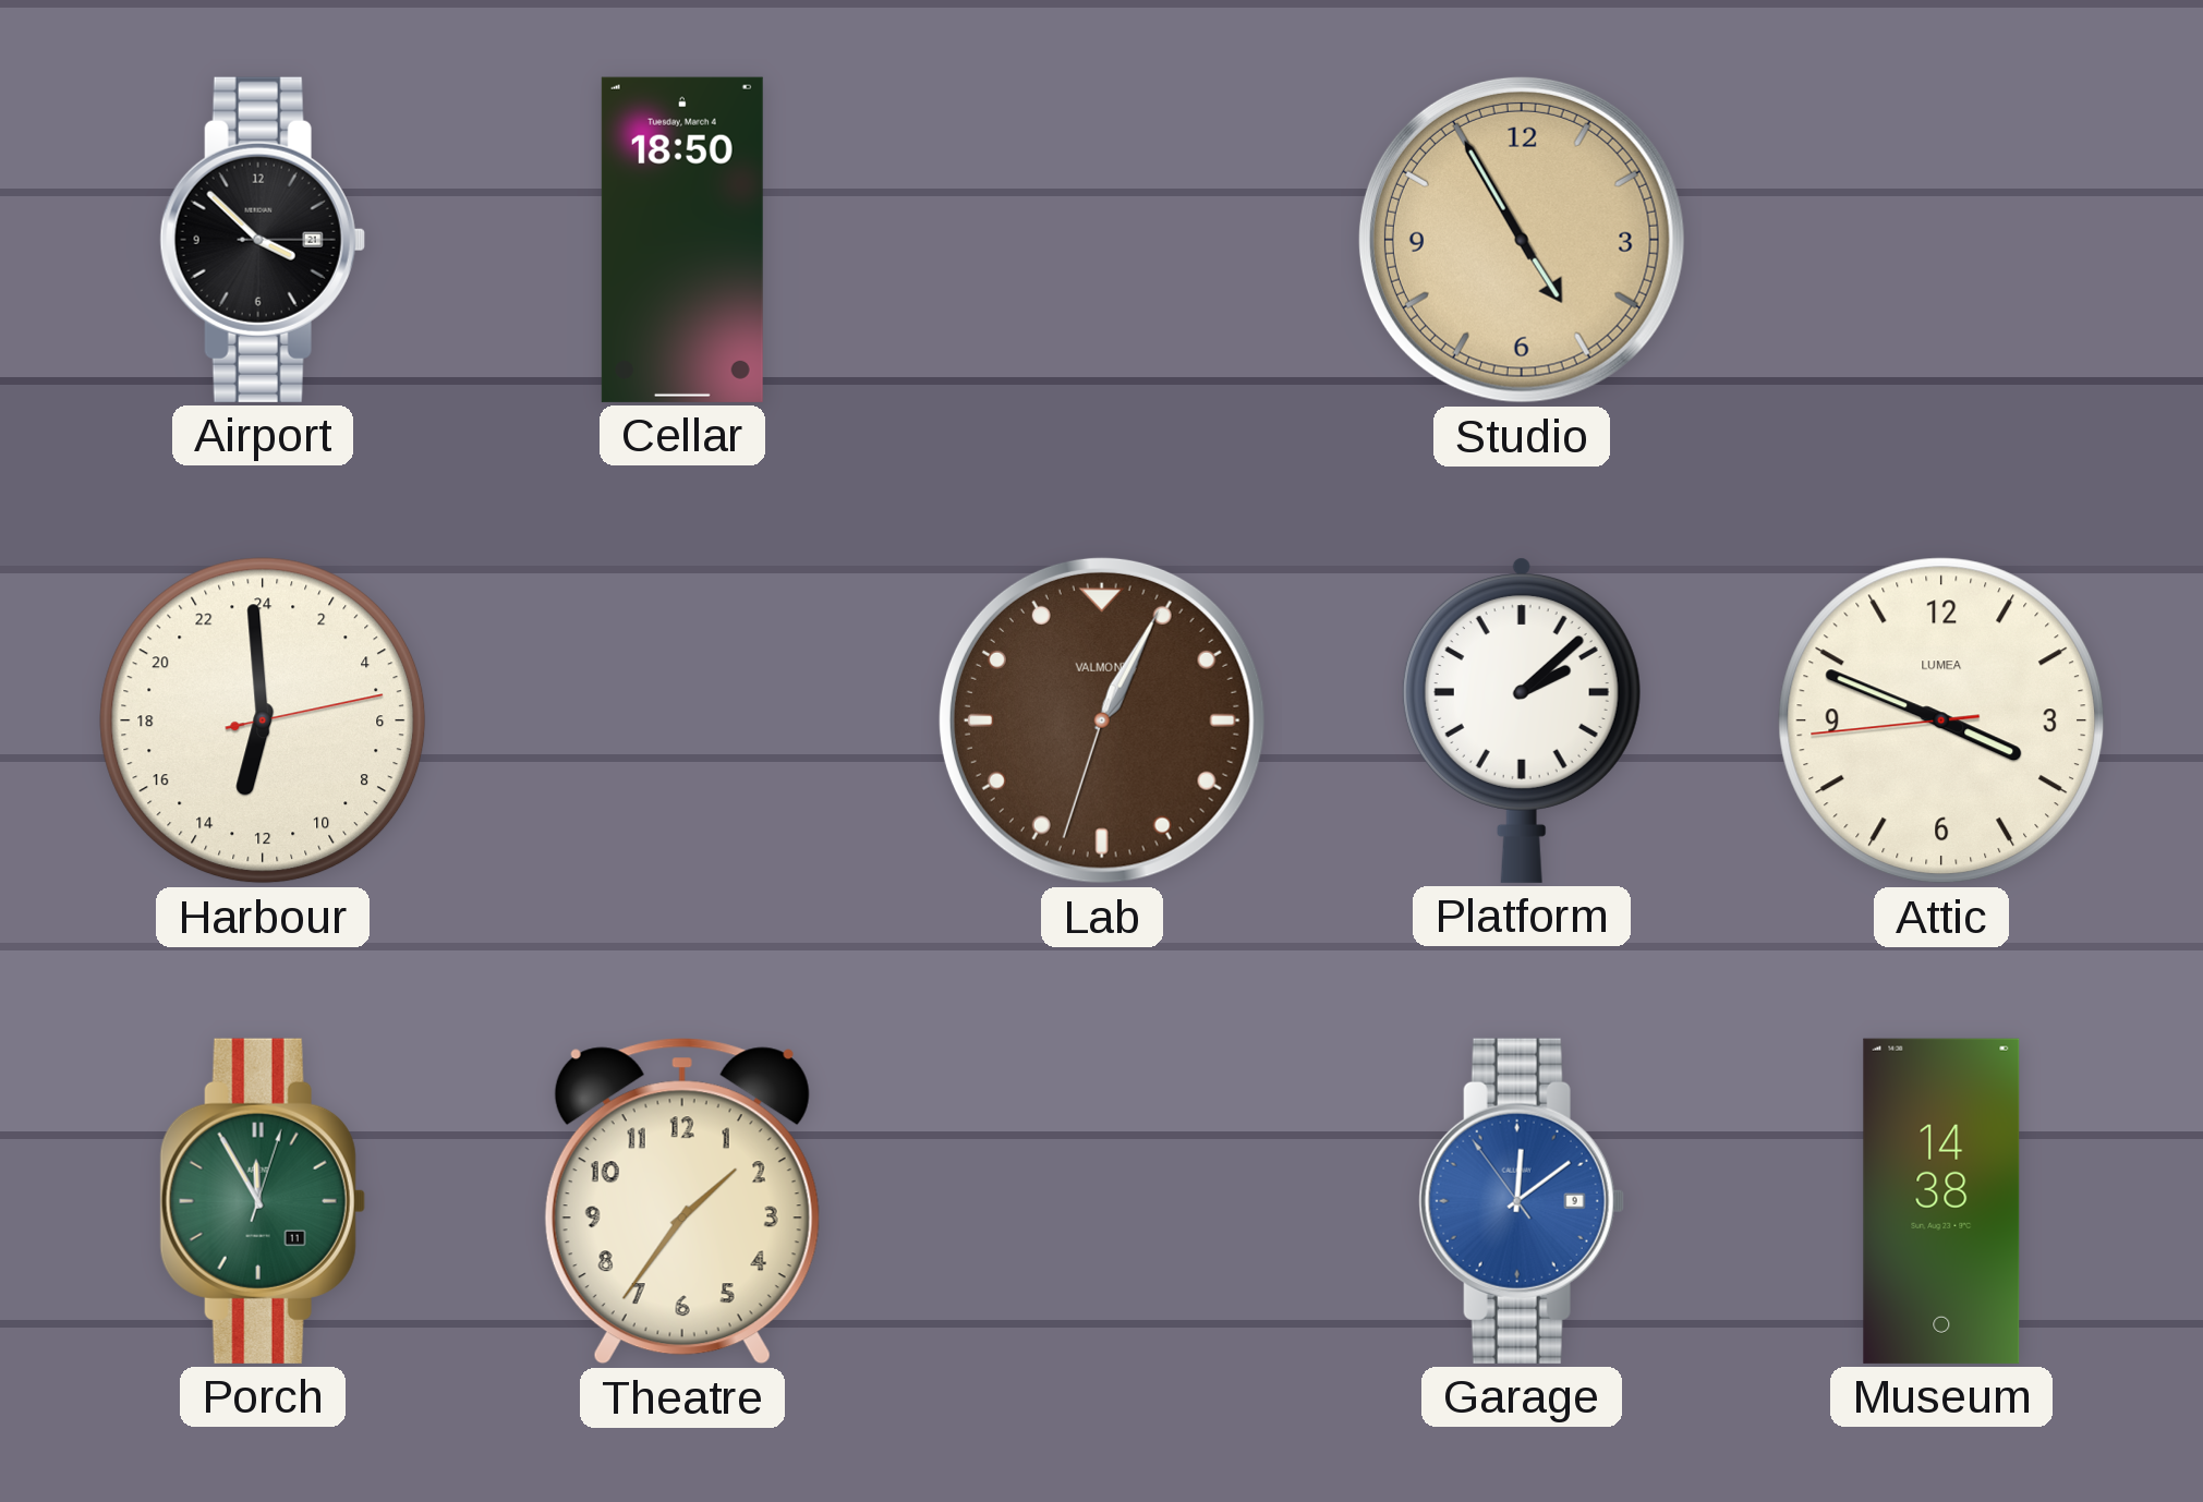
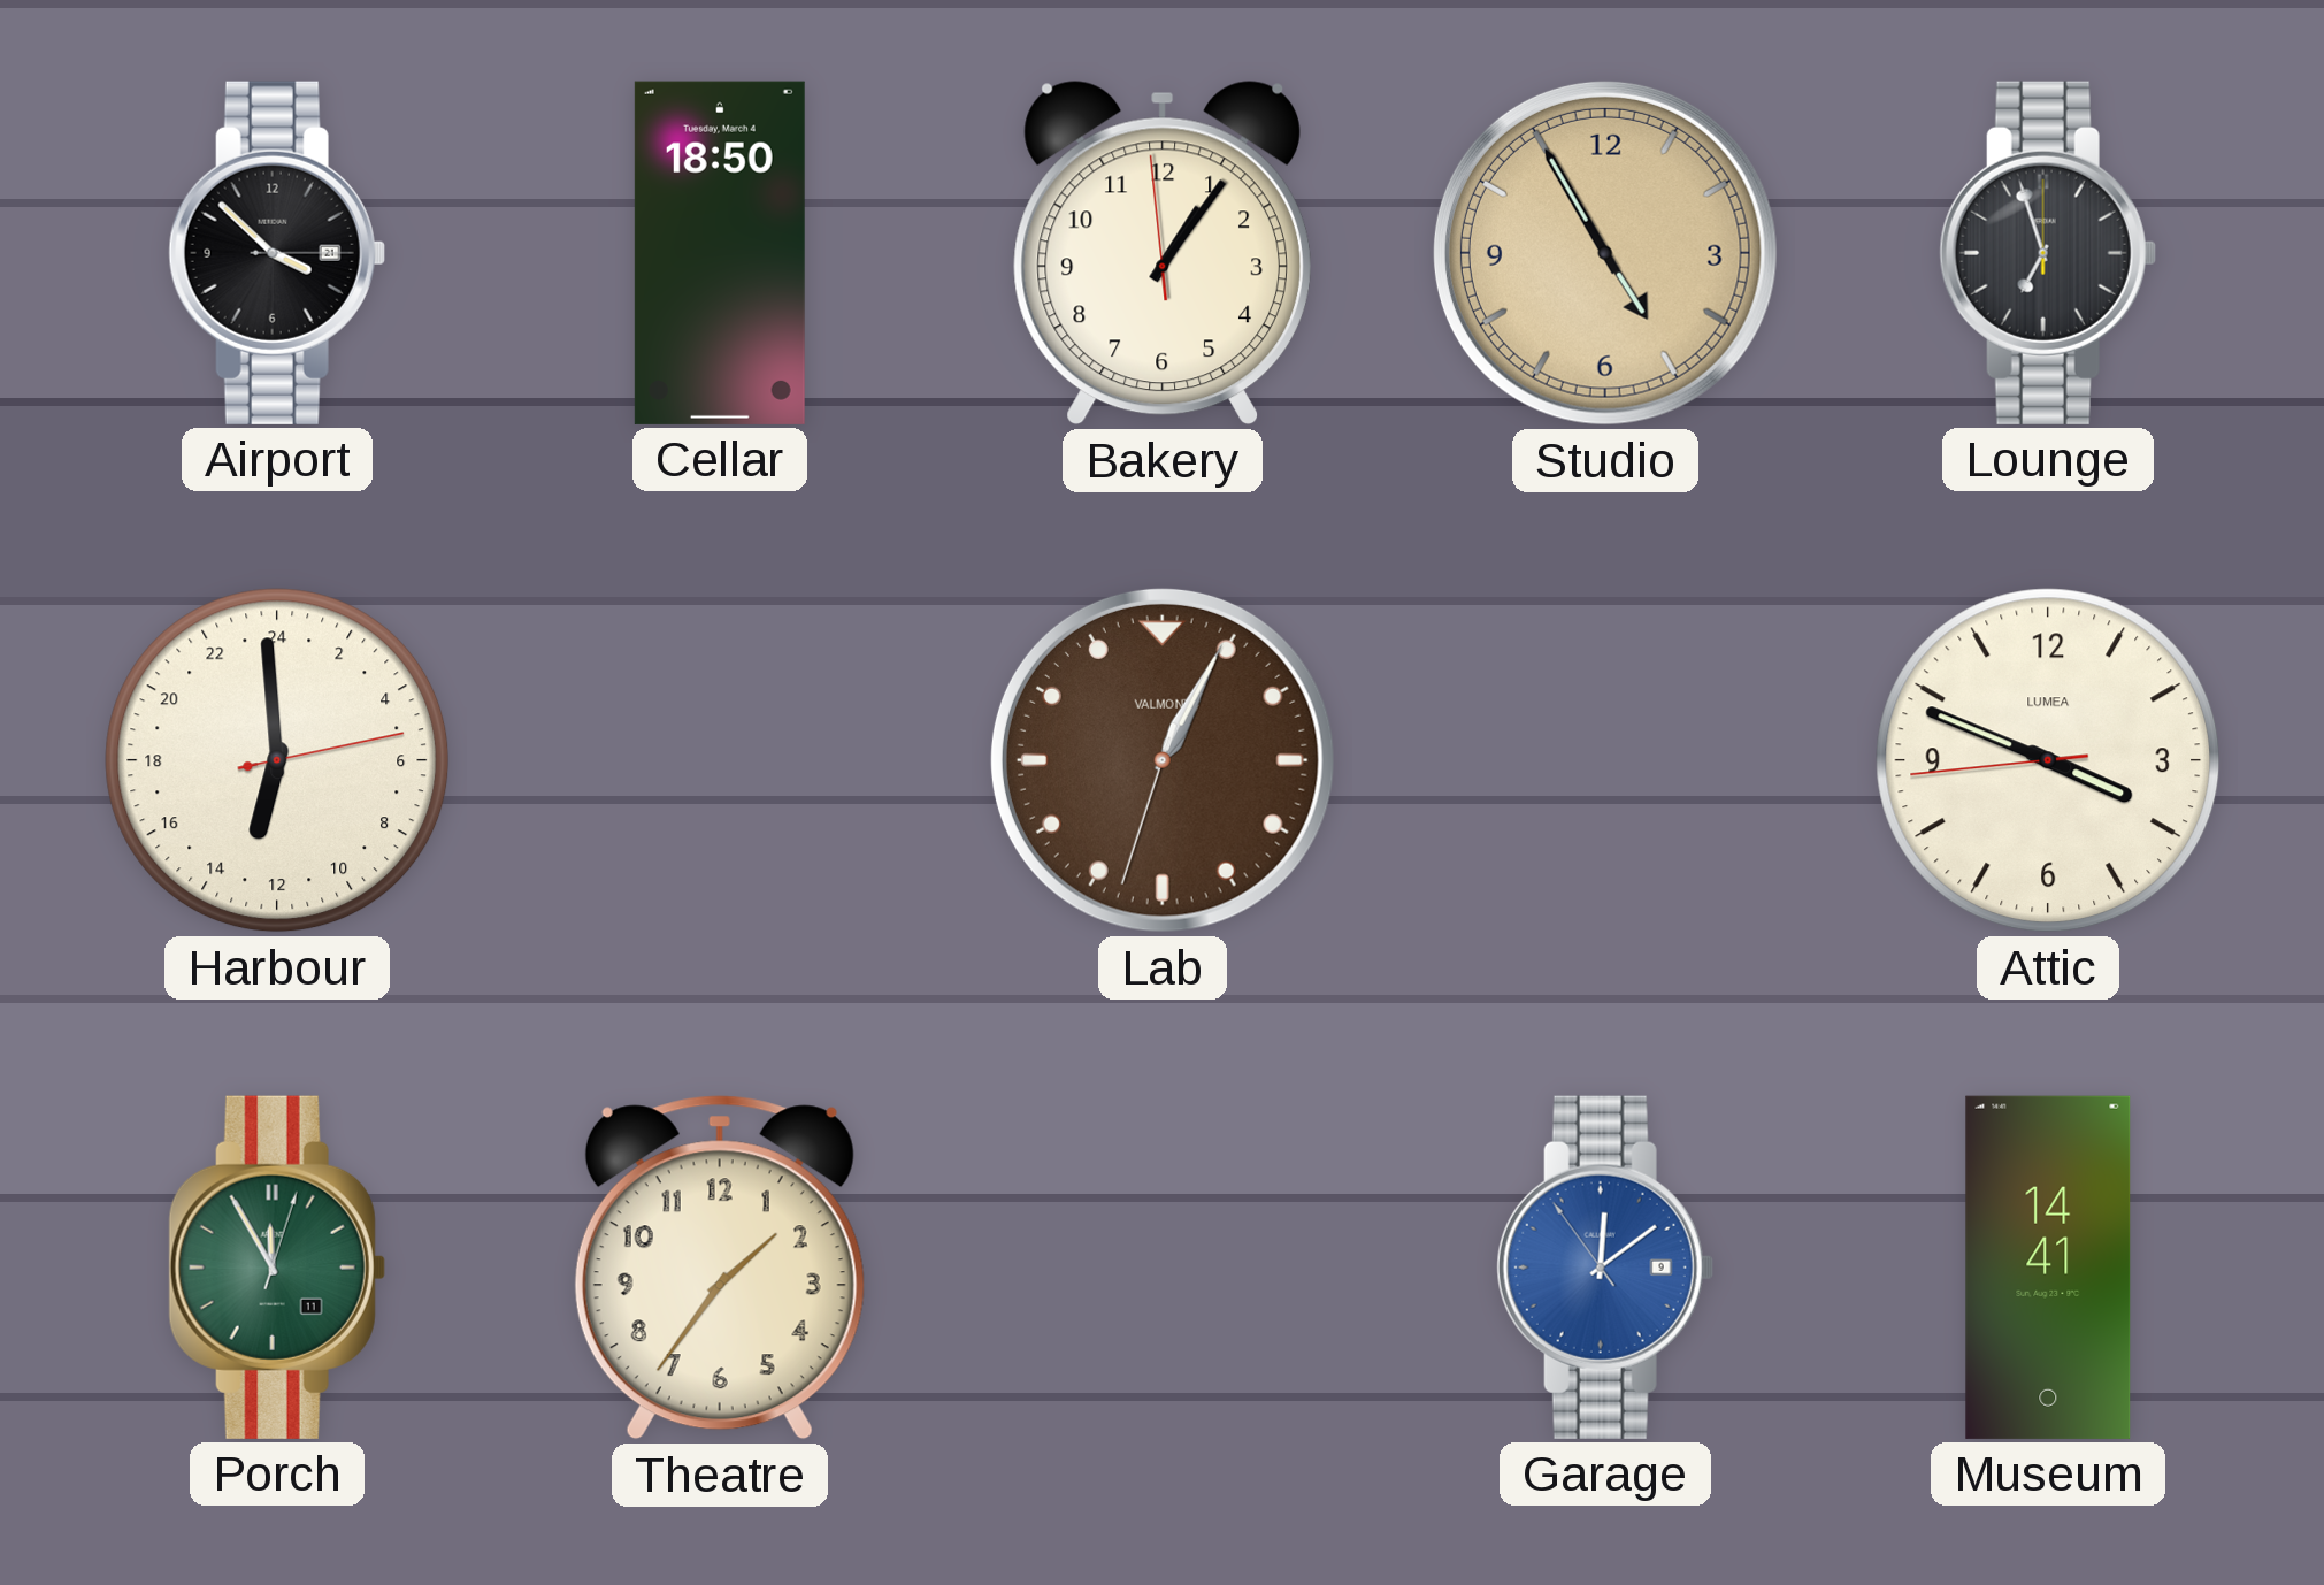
Bakery: none -> 1:05 (1163, 253)
Lounge: none -> 6:57 (2048, 253)
Platform: 2:08 -> none (1522, 720)
Museum: 14:38 -> 14:41 (2048, 1268)
